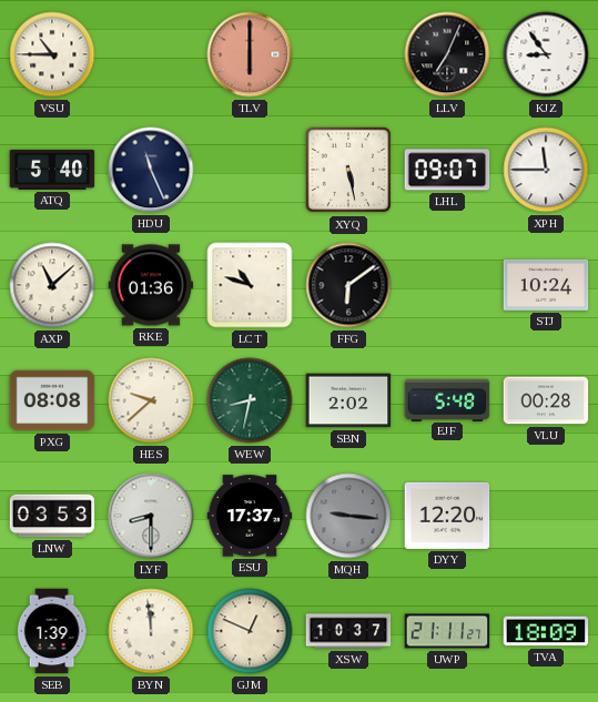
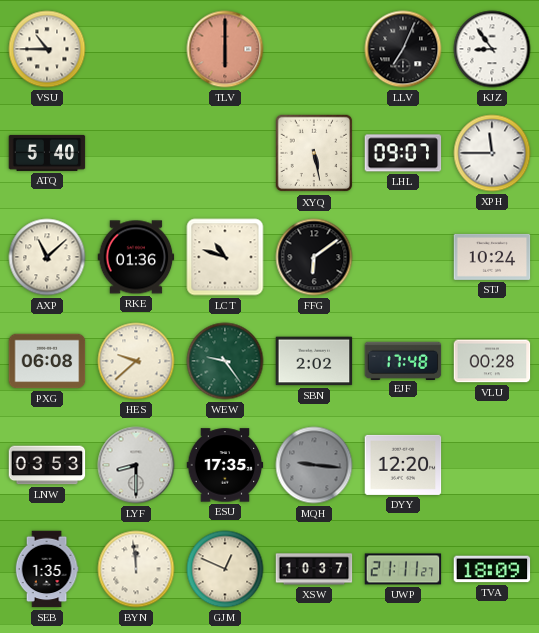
HDU: 11:26 -> none (151, 170)
PXG: 08:08 -> 06:08 (47, 361)
WEW: 8:32 -> 9:24 (225, 361)
EJF: 5:48 -> 17:48 (403, 360)
ESU: 17:37 -> 17:35 (225, 465)
SEB: 1:39 -> 1:35 (47, 569)
